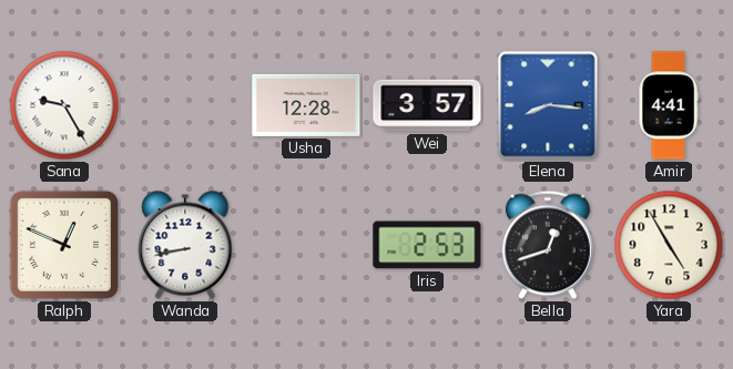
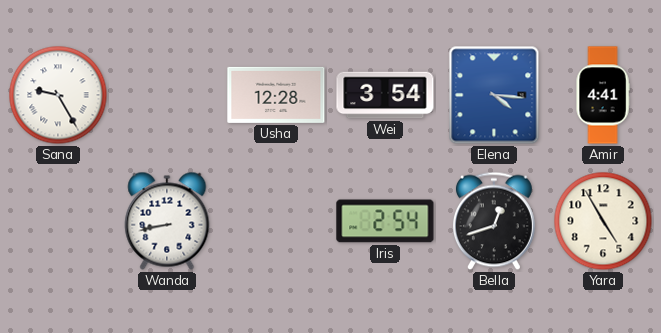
Wei: 3:57 -> 3:54 (385, 95)
Elena: 8:16 -> 4:16 (494, 95)
Ralph: 12:49 -> none (64, 245)
Iris: 2:53 -> 2:54 (385, 221)
